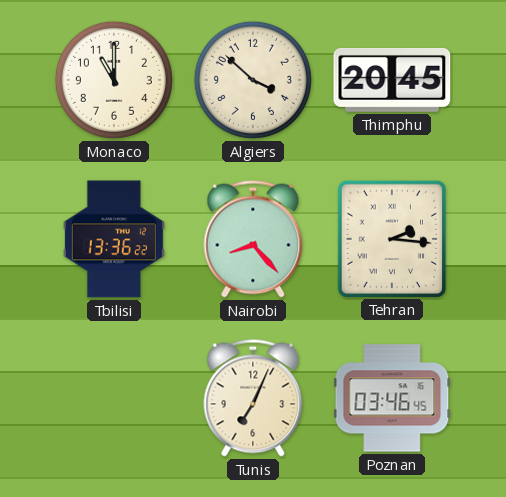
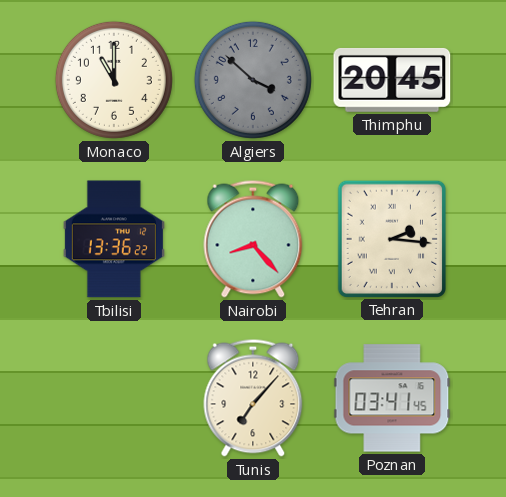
Algiers dial: cream -> grey (253, 80)
Tunis: 7:04 -> 7:07 (253, 398)
Poznan: 03:46 -> 03:41 (392, 398)
